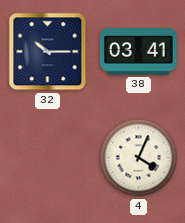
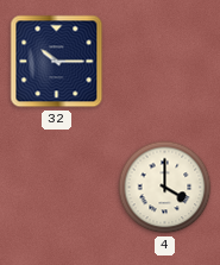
38: 03:41 -> none (139, 52)
4: 4:04 -> 4:00 (165, 188)
